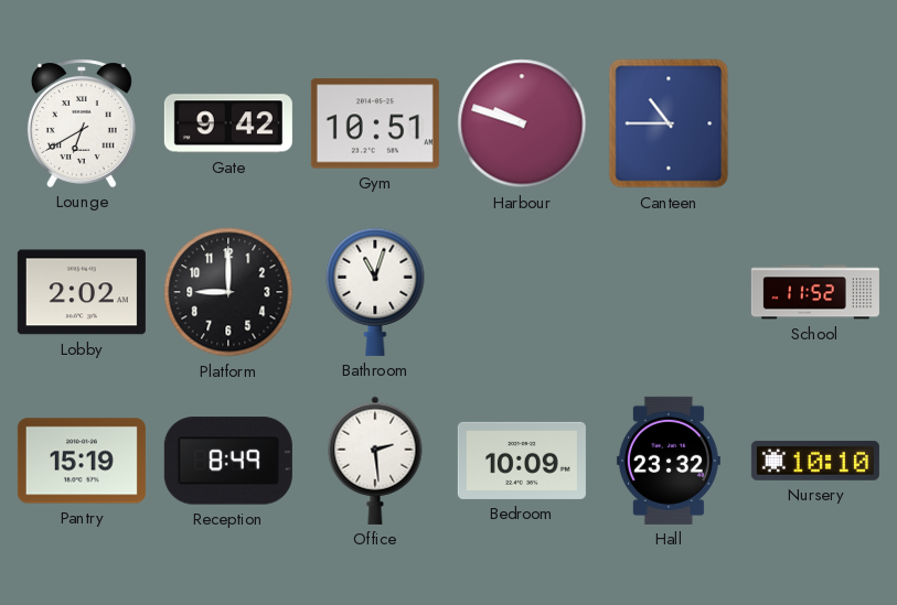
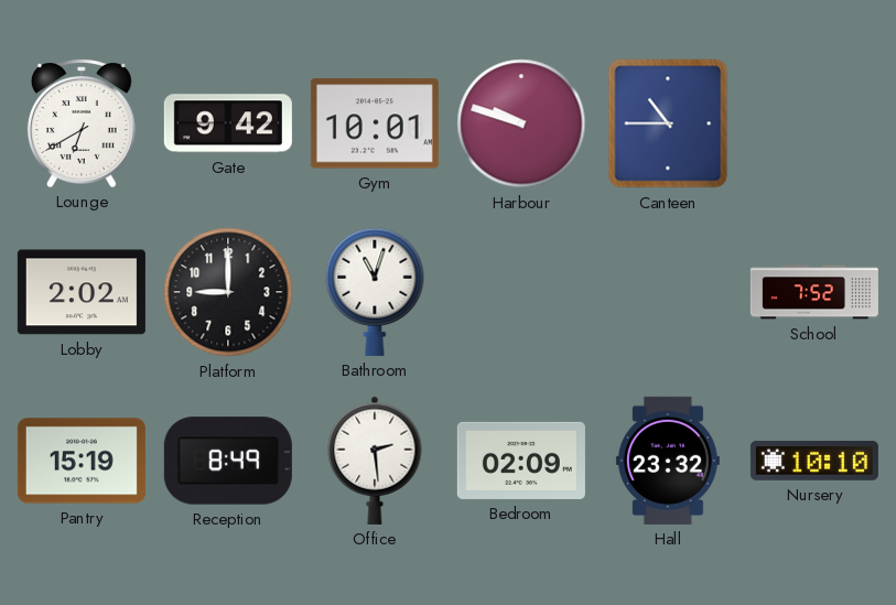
Gym: 10:51 -> 10:01 (375, 123)
School: 11:52 -> 7:52 (814, 292)
Bedroom: 10:09 -> 02:09 (521, 461)
